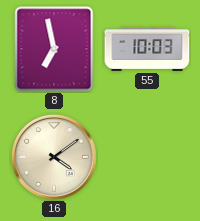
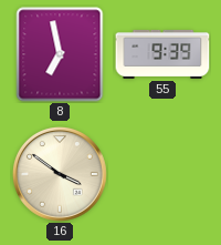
55: 10:03 -> 9:39 (162, 54)
16: 4:09 -> 3:51 (61, 175)
